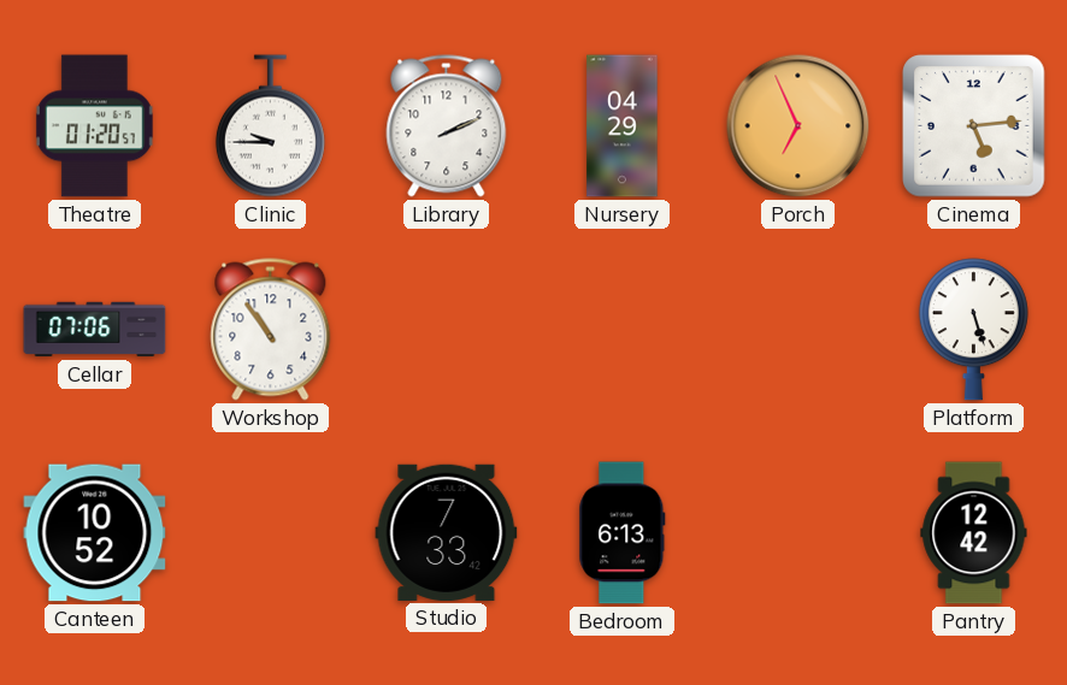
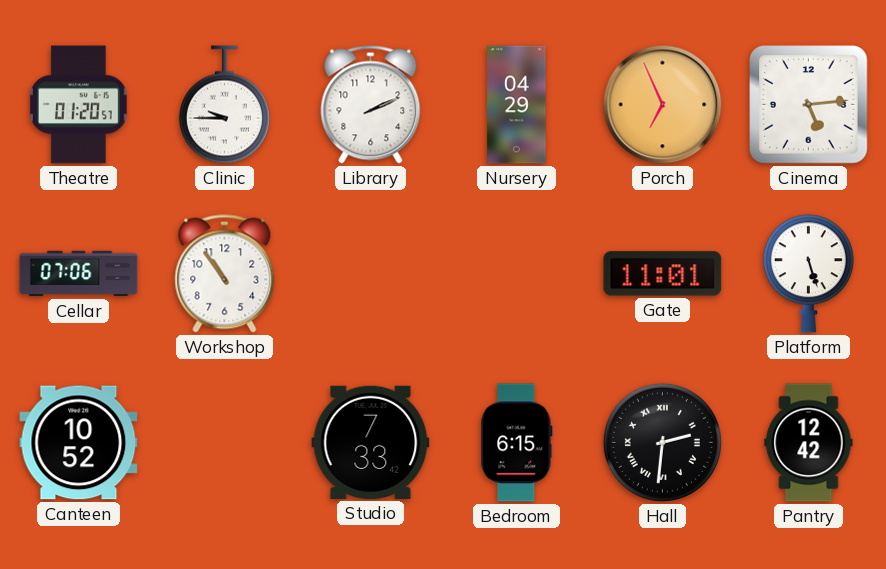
Gate: none -> 11:01 (663, 274)
Bedroom: 6:13 -> 6:15 (517, 443)
Hall: none -> 2:31 (662, 442)
